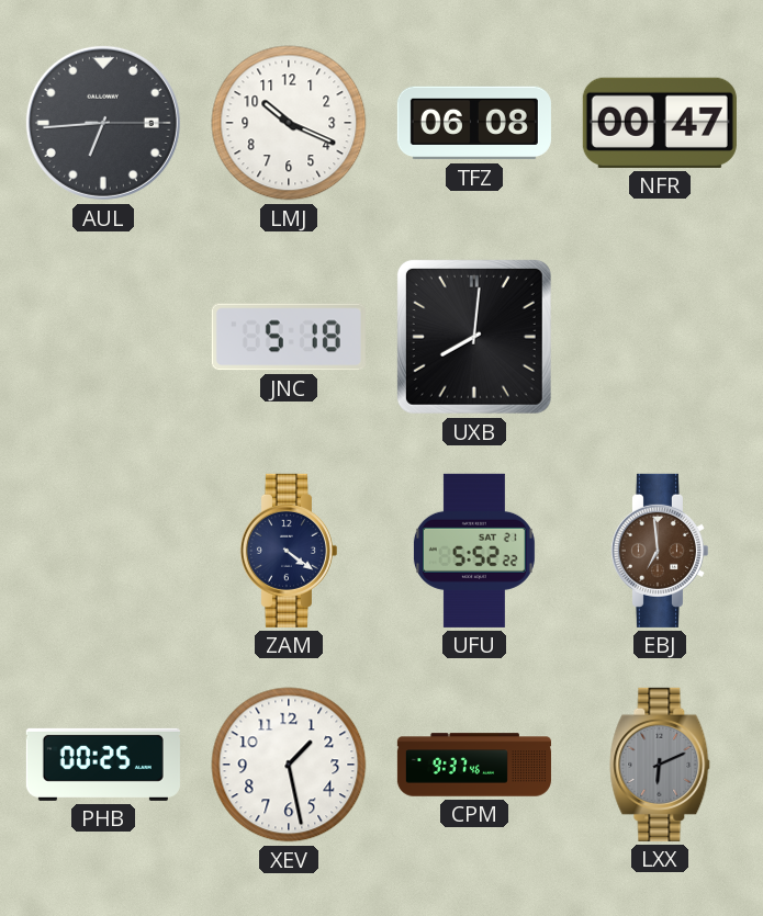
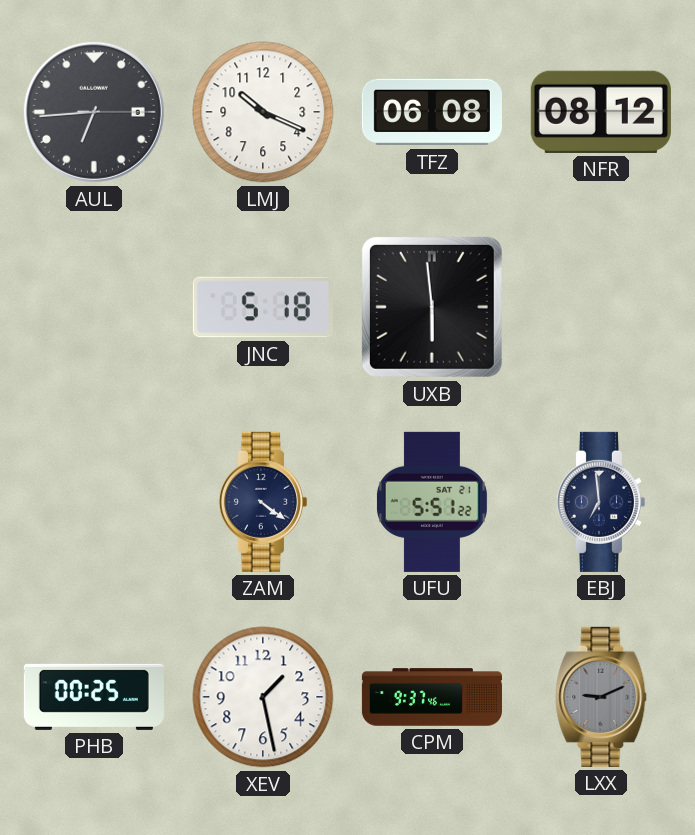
NFR: 00:47 -> 08:12 (601, 112)
UXB: 8:01 -> 5:59 (432, 307)
UFU: 5:52 -> 5:51 (432, 502)
EBJ dial: brown -> navy (600, 502)
LXX: 6:11 -> 9:11 (601, 697)
